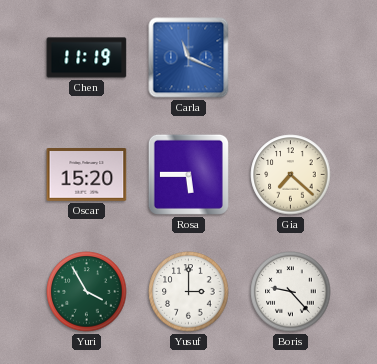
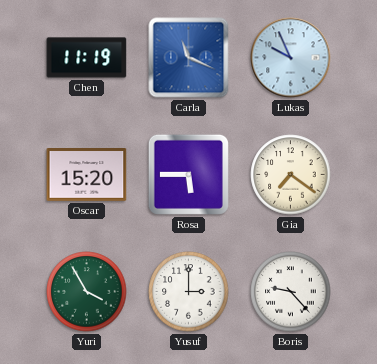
Lukas: none -> 9:56 (291, 58)
Gia: 7:22 -> 7:21 (291, 175)
